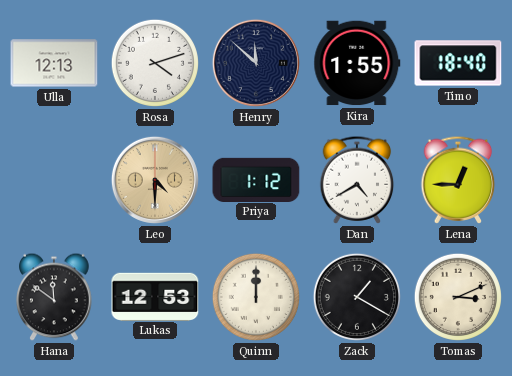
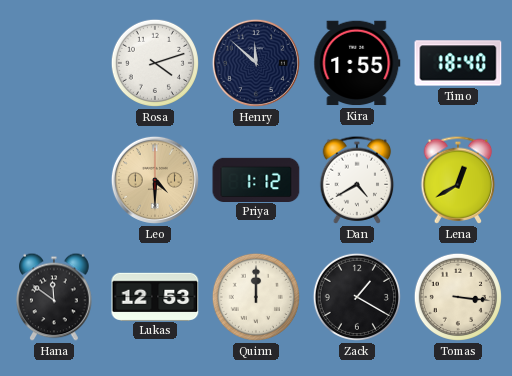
Ulla: 12:13 -> none (54, 63)
Lena: 12:45 -> 12:40 (458, 180)
Tomas: 3:11 -> 3:16 (458, 297)
